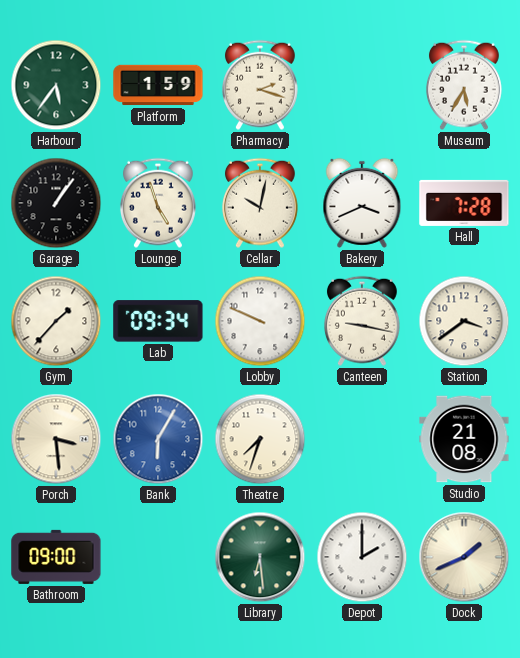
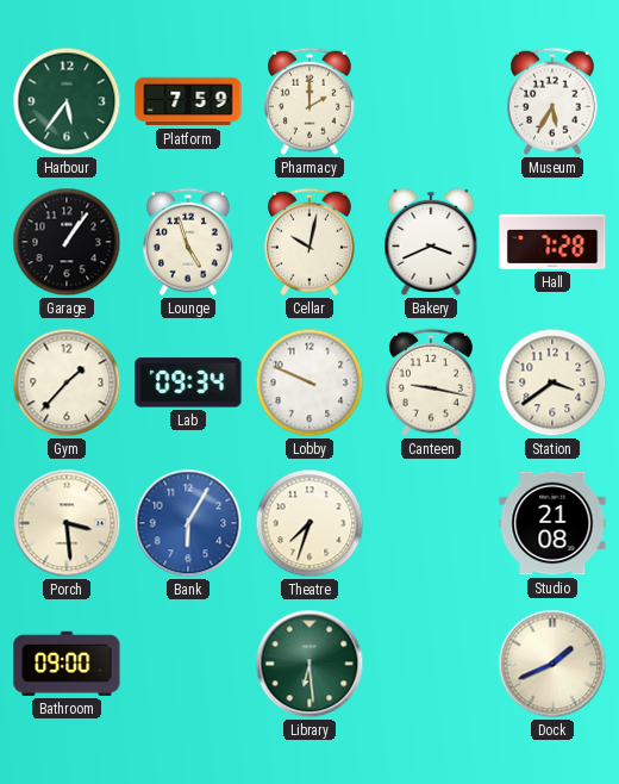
Platform: 1:59 -> 7:59 (188, 101)
Pharmacy: 2:18 -> 2:00 (309, 101)
Depot: 2:00 -> none (362, 557)
